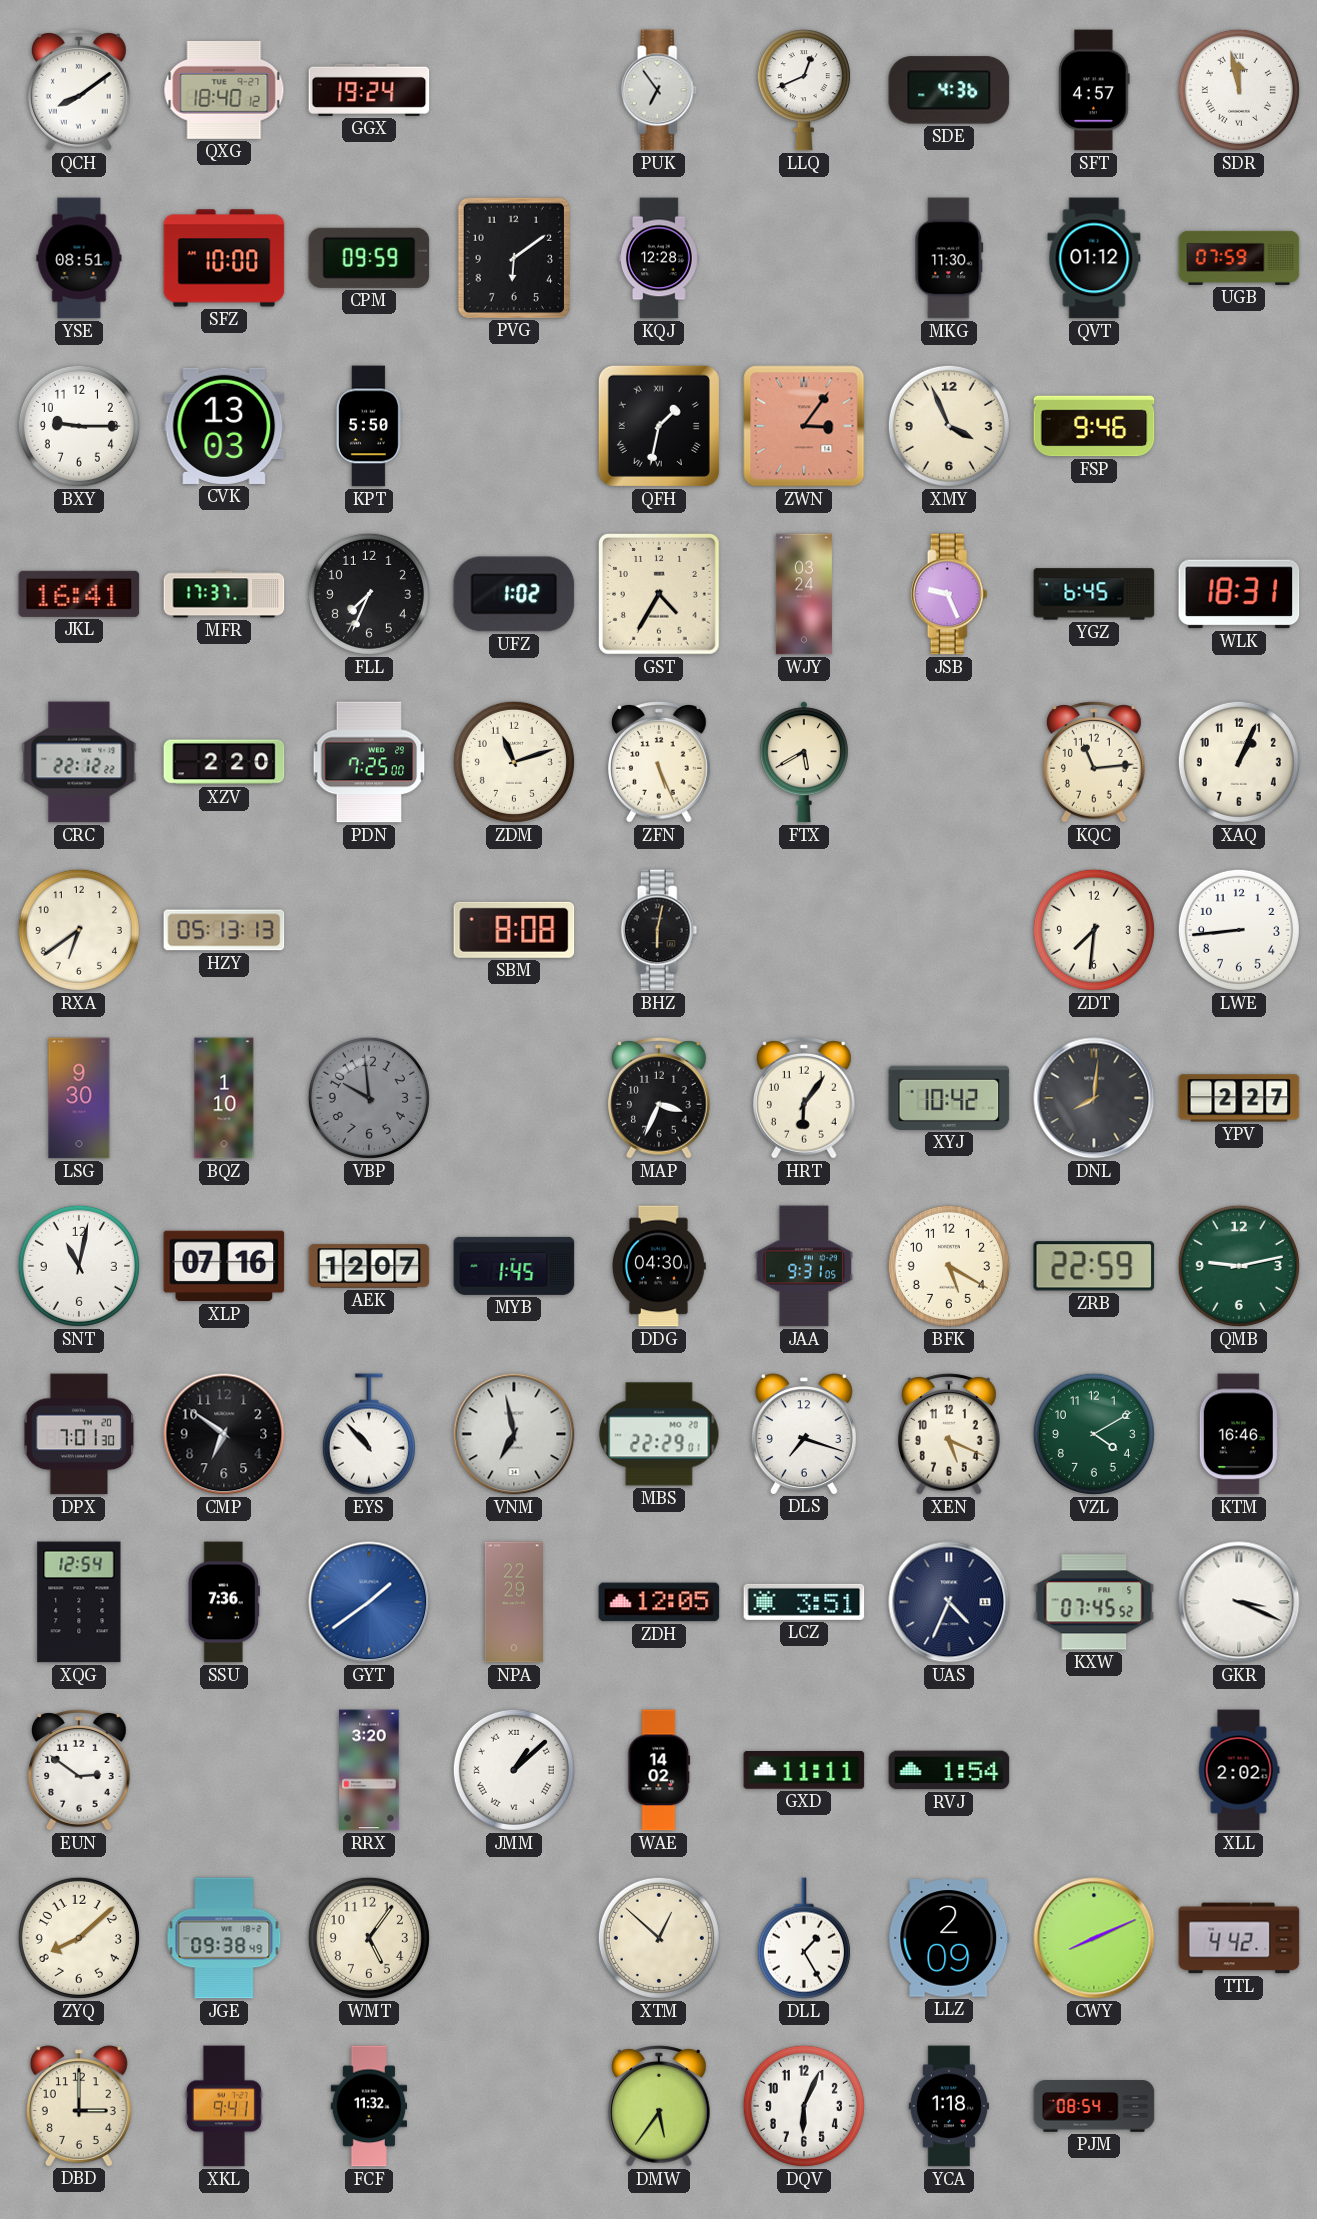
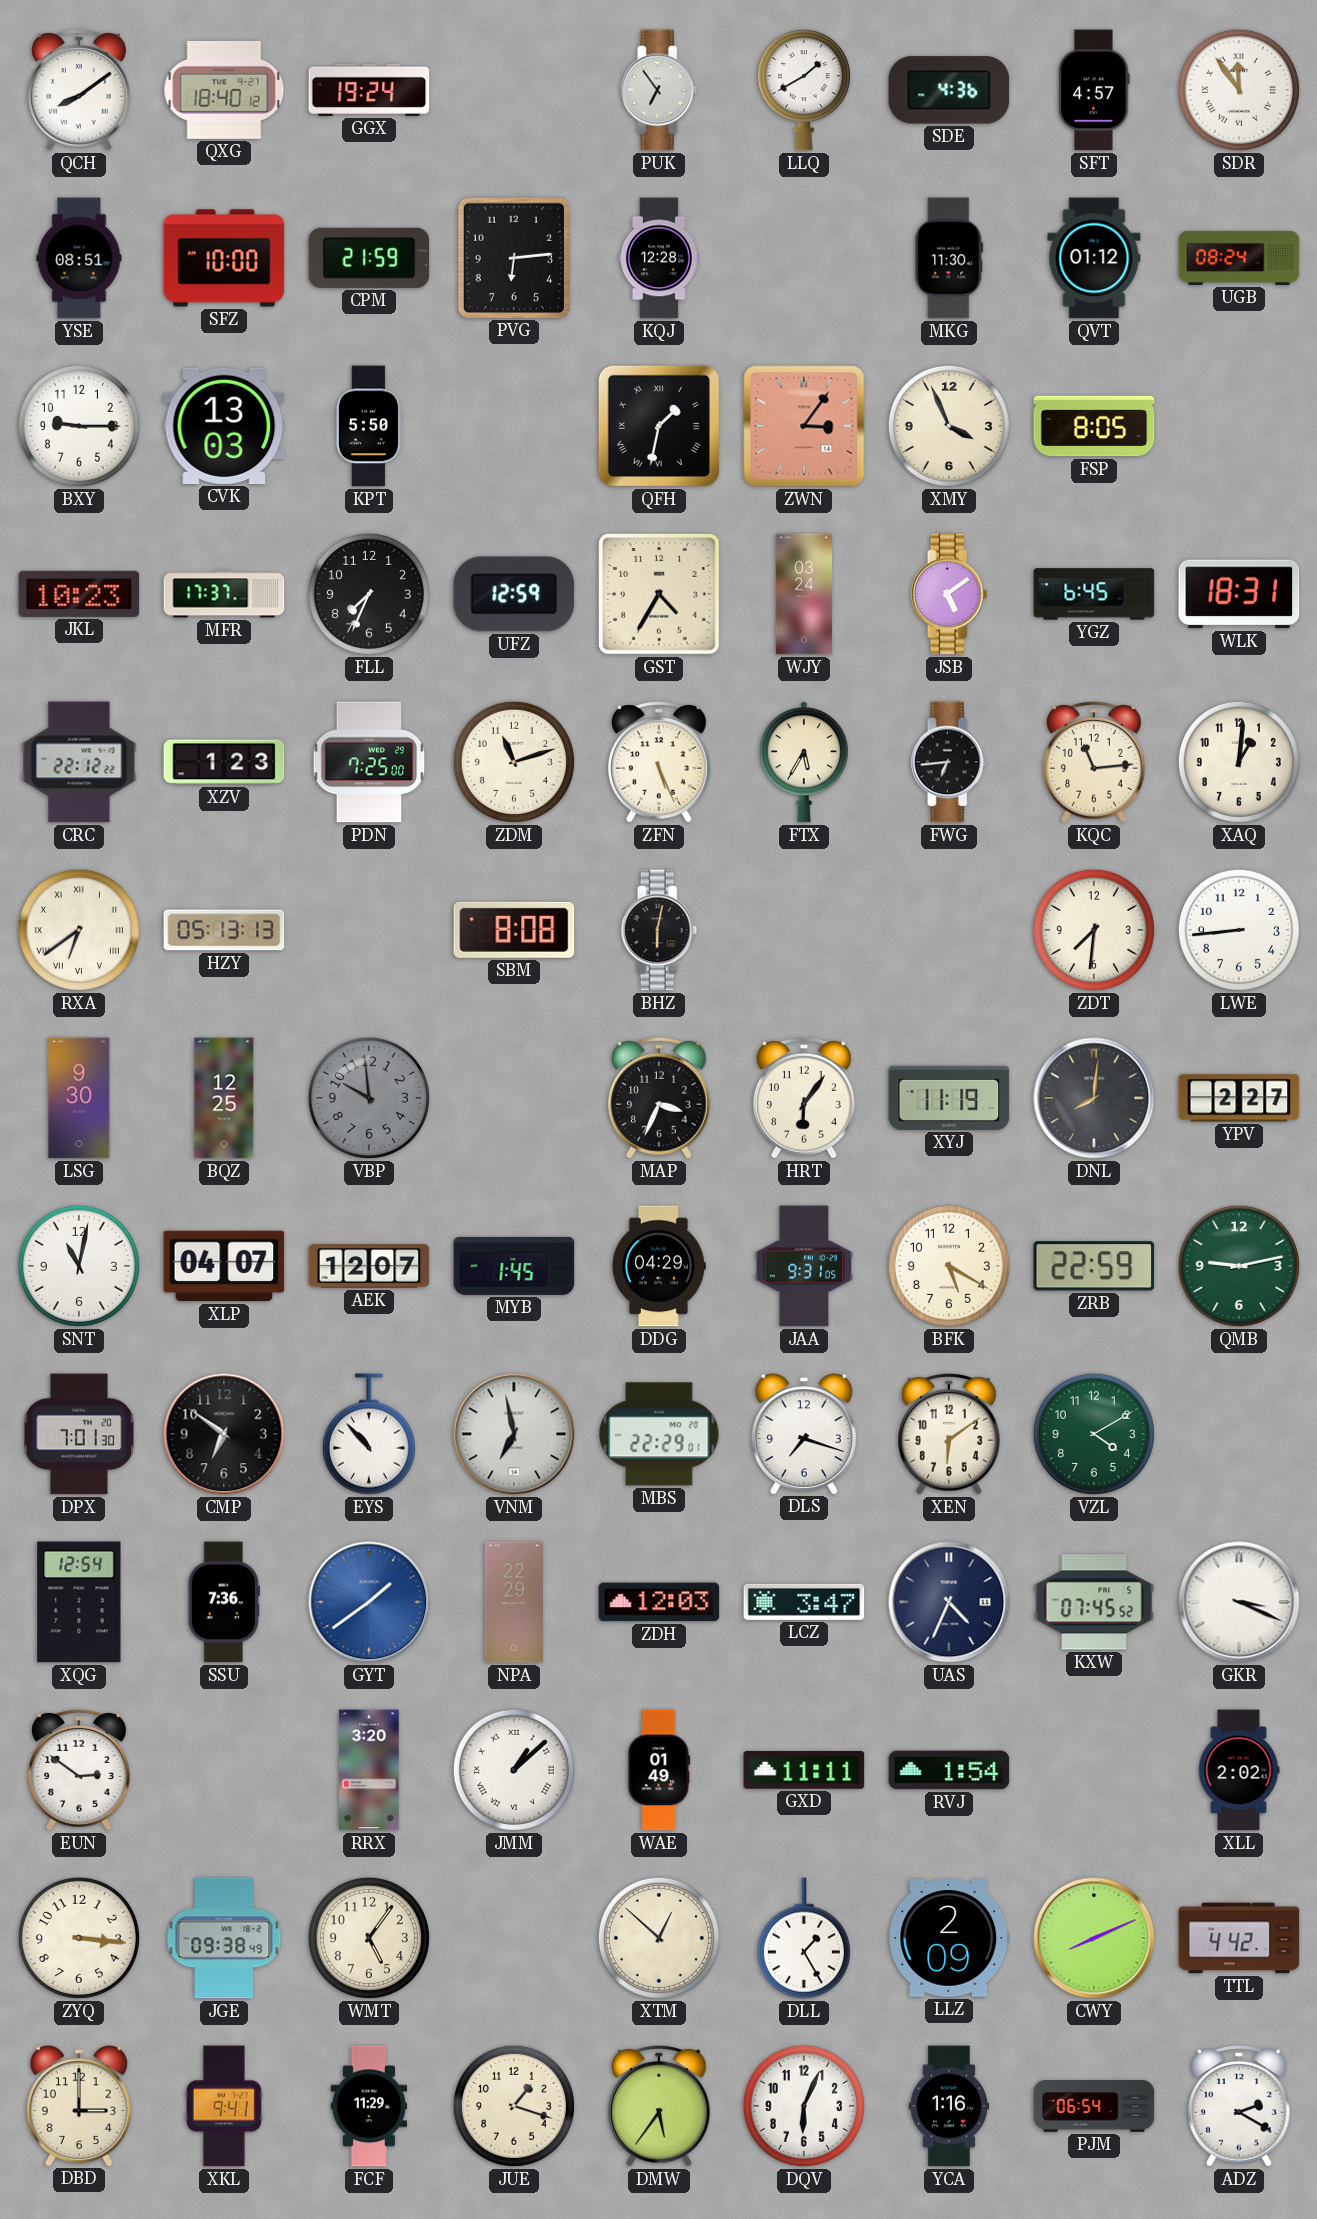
LLQ: 12:41 -> 1:40 (804, 90)
SDR: 11:58 -> 11:54 (1239, 90)
CPM: 09:59 -> 21:59 (369, 258)
PVG: 6:09 -> 6:14 (513, 257)
UGB: 07:59 -> 08:24 (1239, 258)
FSP: 9:46 -> 8:05 (1094, 426)
JKL: 16:41 -> 10:23 (79, 594)
UFZ: 1:02 -> 12:59 (514, 594)
JSB: 9:26 -> 5:09 (949, 594)
XZV: 2:20 -> 1:23 (224, 762)
FTX: 5:40 -> 5:35 (804, 762)
FWG: none -> 6:44 (949, 762)
XAQ: 1:04 -> 1:01 (1239, 762)
RXA numerals: Arabic -> Roman (79, 930)
BQZ: 1:10 -> 12:25 (224, 1098)
XYJ: 10:42 -> 11:19 (949, 1098)
XLP: 07:16 -> 04:07 (224, 1266)
DDG: 04:30 -> 04:29 (659, 1266)
XEN: 5:19 -> 6:09 (950, 1434)
KTM: 16:46 -> none (1239, 1434)
ZDH: 12:05 -> 12:03 (659, 1602)
LCZ: 3:51 -> 3:47 (804, 1602)
WAE: 14:02 -> 01:49 (659, 1770)
ZYQ: 8:08 -> 3:16 (79, 1938)
FCF: 11:32 -> 11:29 (369, 2106)
JUE: none -> 1:18 (514, 2106)
YCA: 1:18 -> 1:16 (948, 2106)
PJM: 08:54 -> 06:54 (1094, 2106)
ADZ: none -> 2:20 (1240, 2106)
